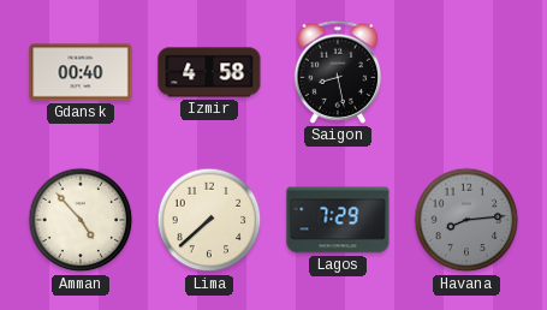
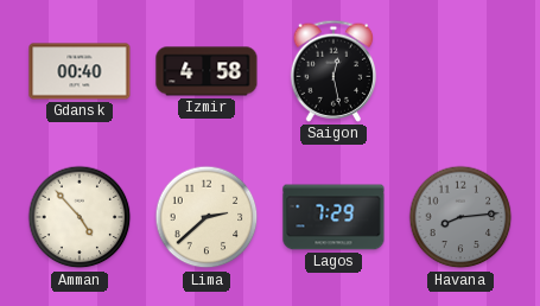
Saigon: 8:28 -> 12:28 (333, 71)
Lima: 7:38 -> 2:38 (207, 217)
